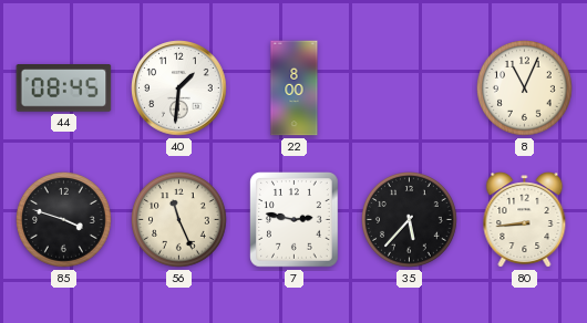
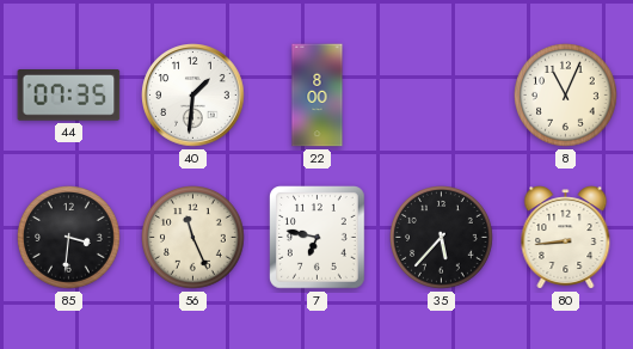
44: 08:45 -> 07:35 (69, 96)
85: 3:48 -> 3:31 (69, 238)
7: 2:47 -> 6:47 (318, 238)
